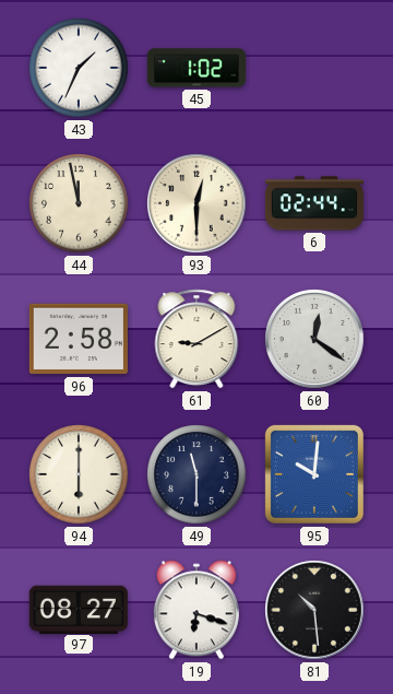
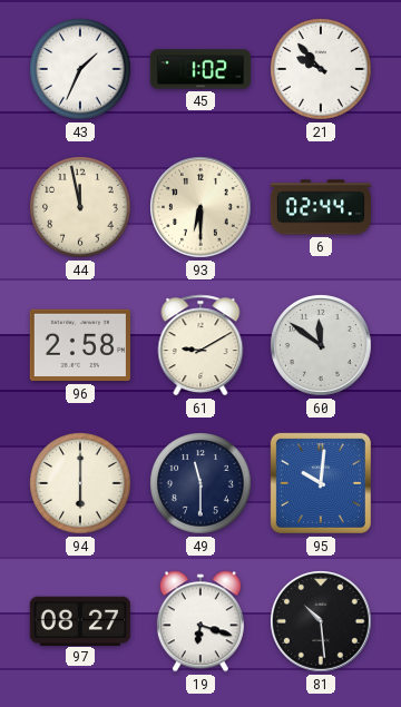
21: none -> 9:53 (321, 69)
93: 12:30 -> 6:30 (200, 207)
60: 12:21 -> 11:51 (321, 345)
